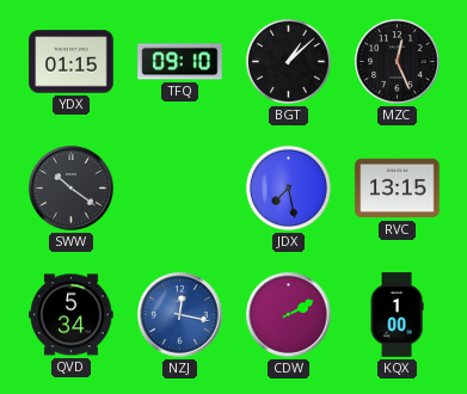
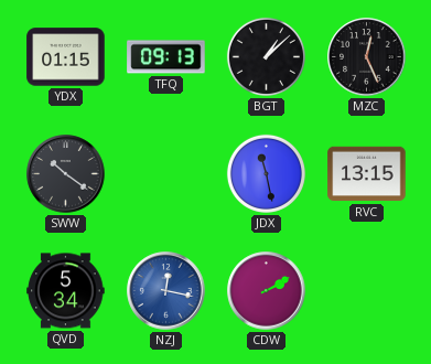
TFQ: 09:10 -> 09:13 (166, 57)
JDX: 7:28 -> 11:28 (266, 173)
KQX: 1:00 -> none (397, 315)
